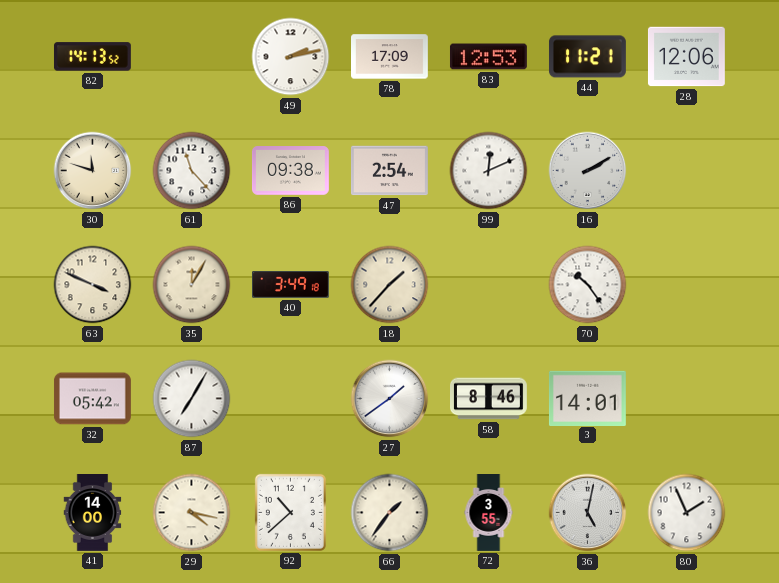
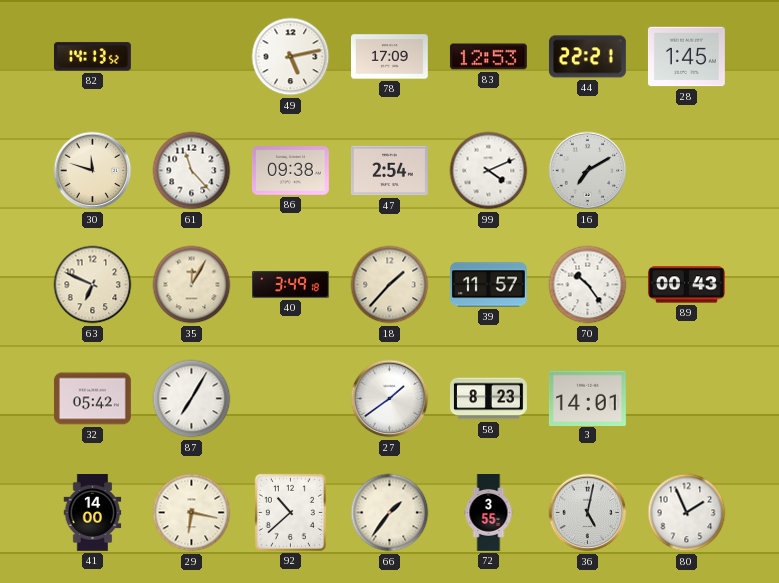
49: 2:13 -> 5:13 (291, 57)
44: 11:21 -> 22:21 (587, 57)
28: 12:06 -> 1:45 (686, 57)
99: 12:11 -> 4:11 (489, 171)
16: 2:10 -> 7:10 (588, 171)
63: 3:49 -> 6:49 (93, 285)
39: none -> 11:57 (489, 285)
89: none -> 00:43 (686, 285)
58: 8:46 -> 8:23 (489, 399)
29: 4:17 -> 6:17 (192, 513)
